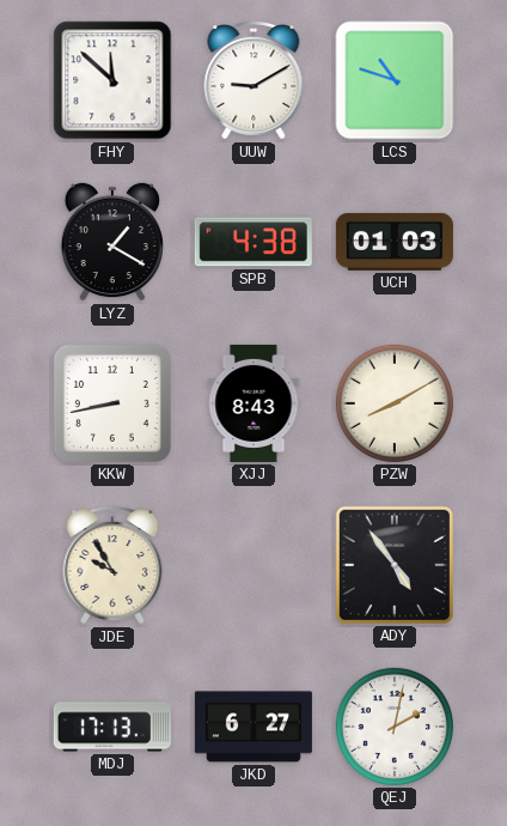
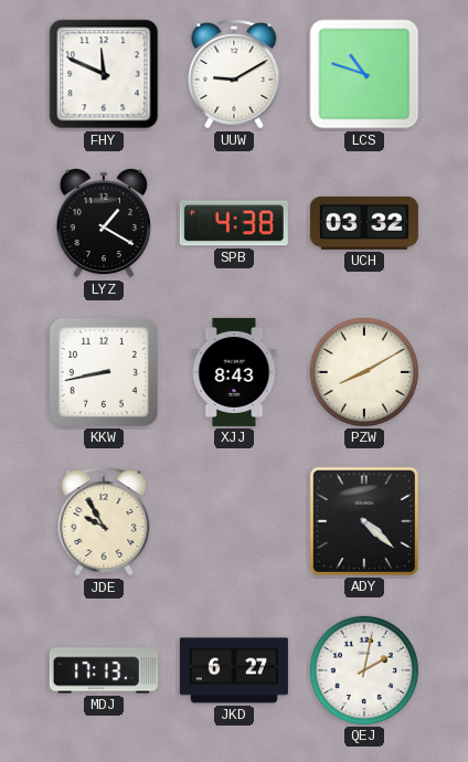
FHY: 11:52 -> 11:49 (104, 74)
UCH: 01:03 -> 03:32 (364, 223)
ADY: 4:54 -> 4:22 (364, 521)
